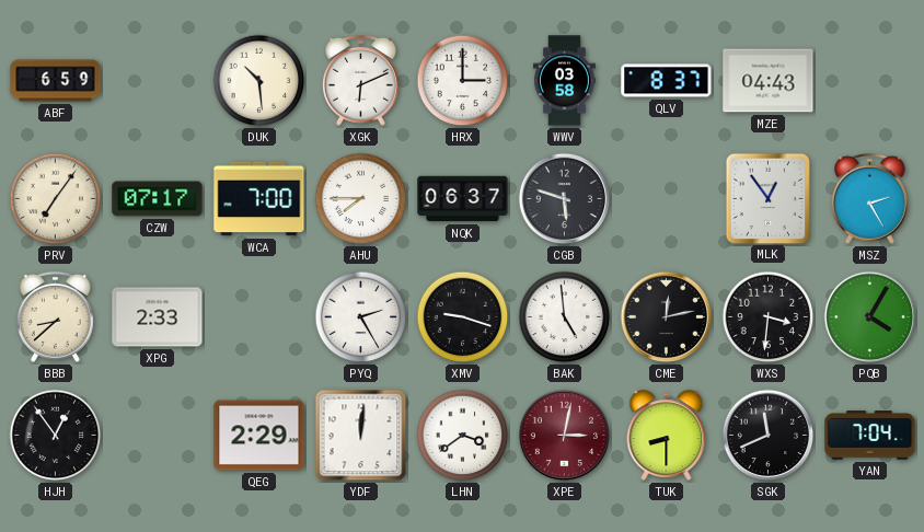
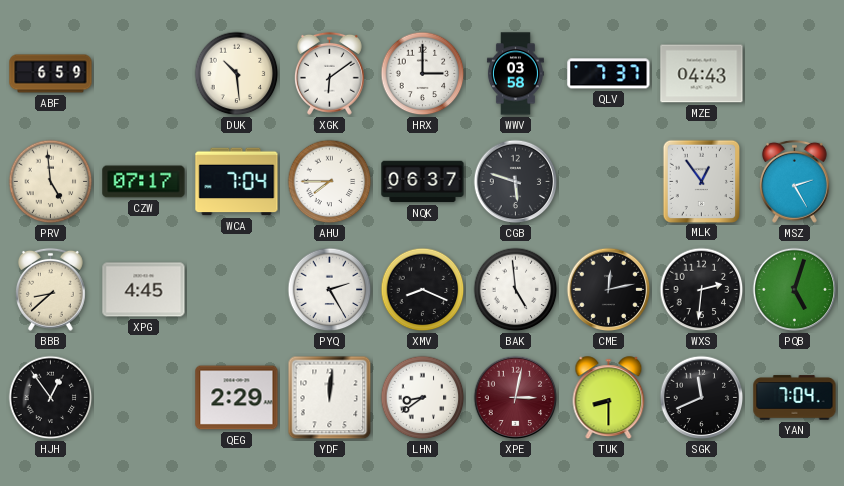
XGK: 6:11 -> 6:09 (329, 73)
QLV: 8:37 -> 7:37 (609, 74)
PRV: 7:06 -> 4:59 (51, 182)
WCA: 7:00 -> 7:04 (237, 182)
XPG: 2:33 -> 4:45 (144, 290)
XMV: 9:18 -> 8:19 (423, 290)
WXS: 3:31 -> 2:31 (702, 290)
PQB: 4:05 -> 5:03 (795, 290)
LHN: 3:39 -> 8:39 (423, 398)
